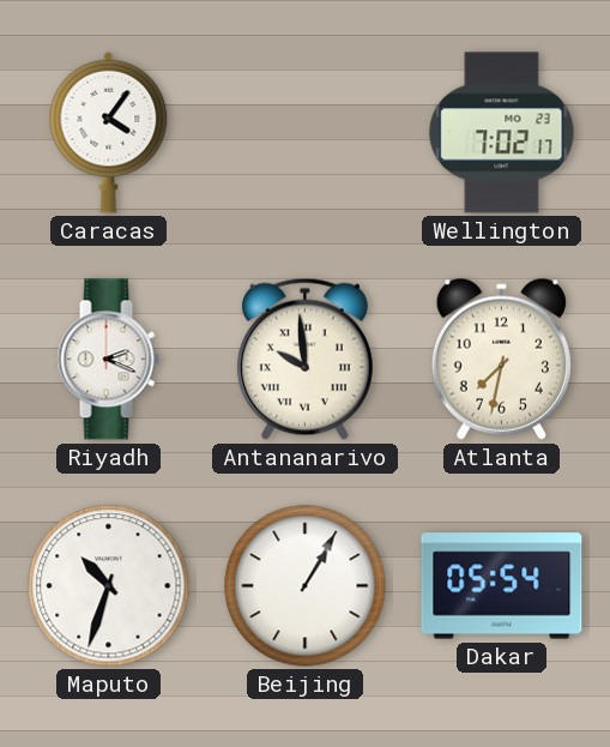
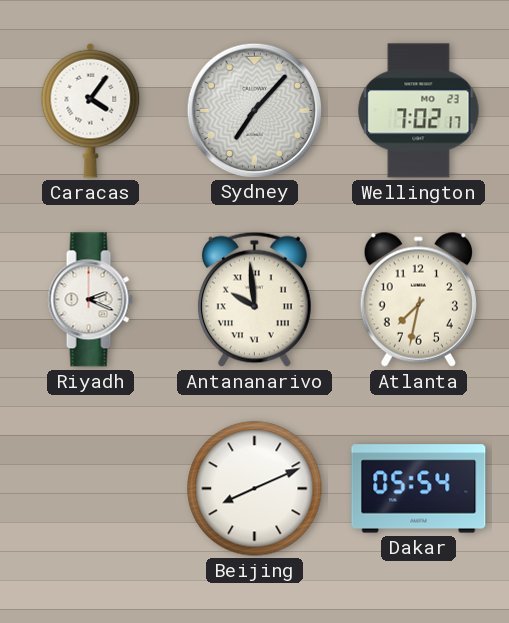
Sydney: none -> 7:07 (254, 110)
Maputo: 10:33 -> none (109, 586)
Beijing: 1:05 -> 8:11 (255, 489)
